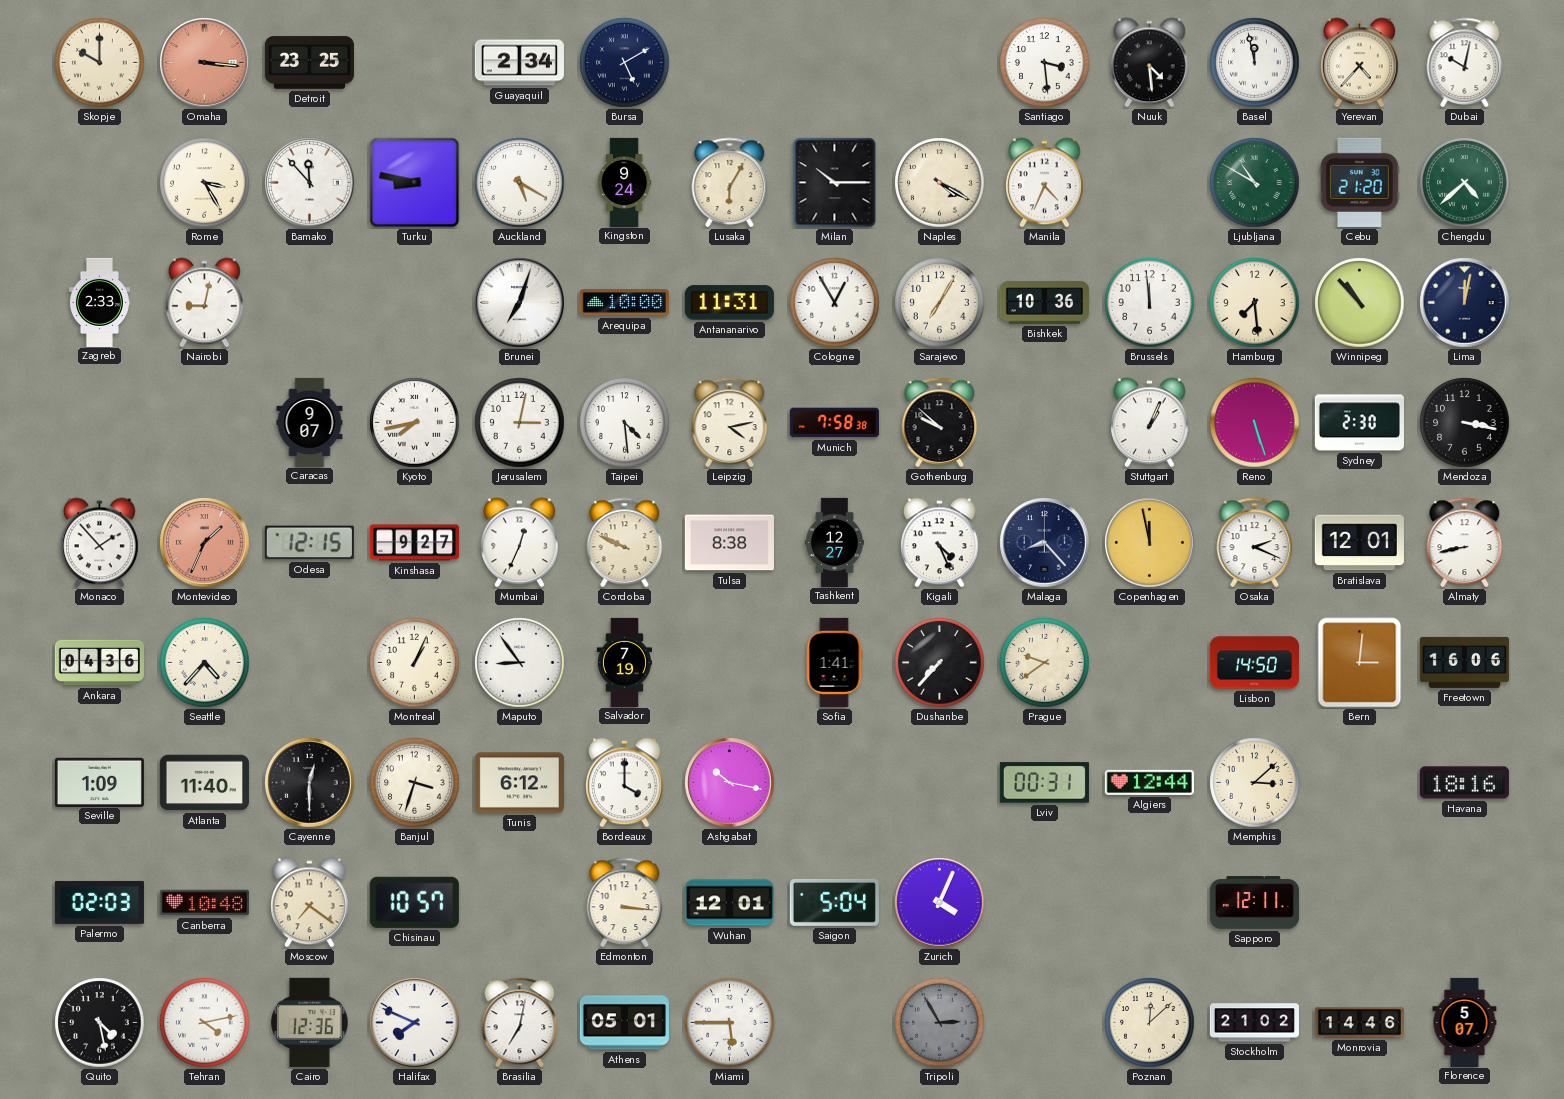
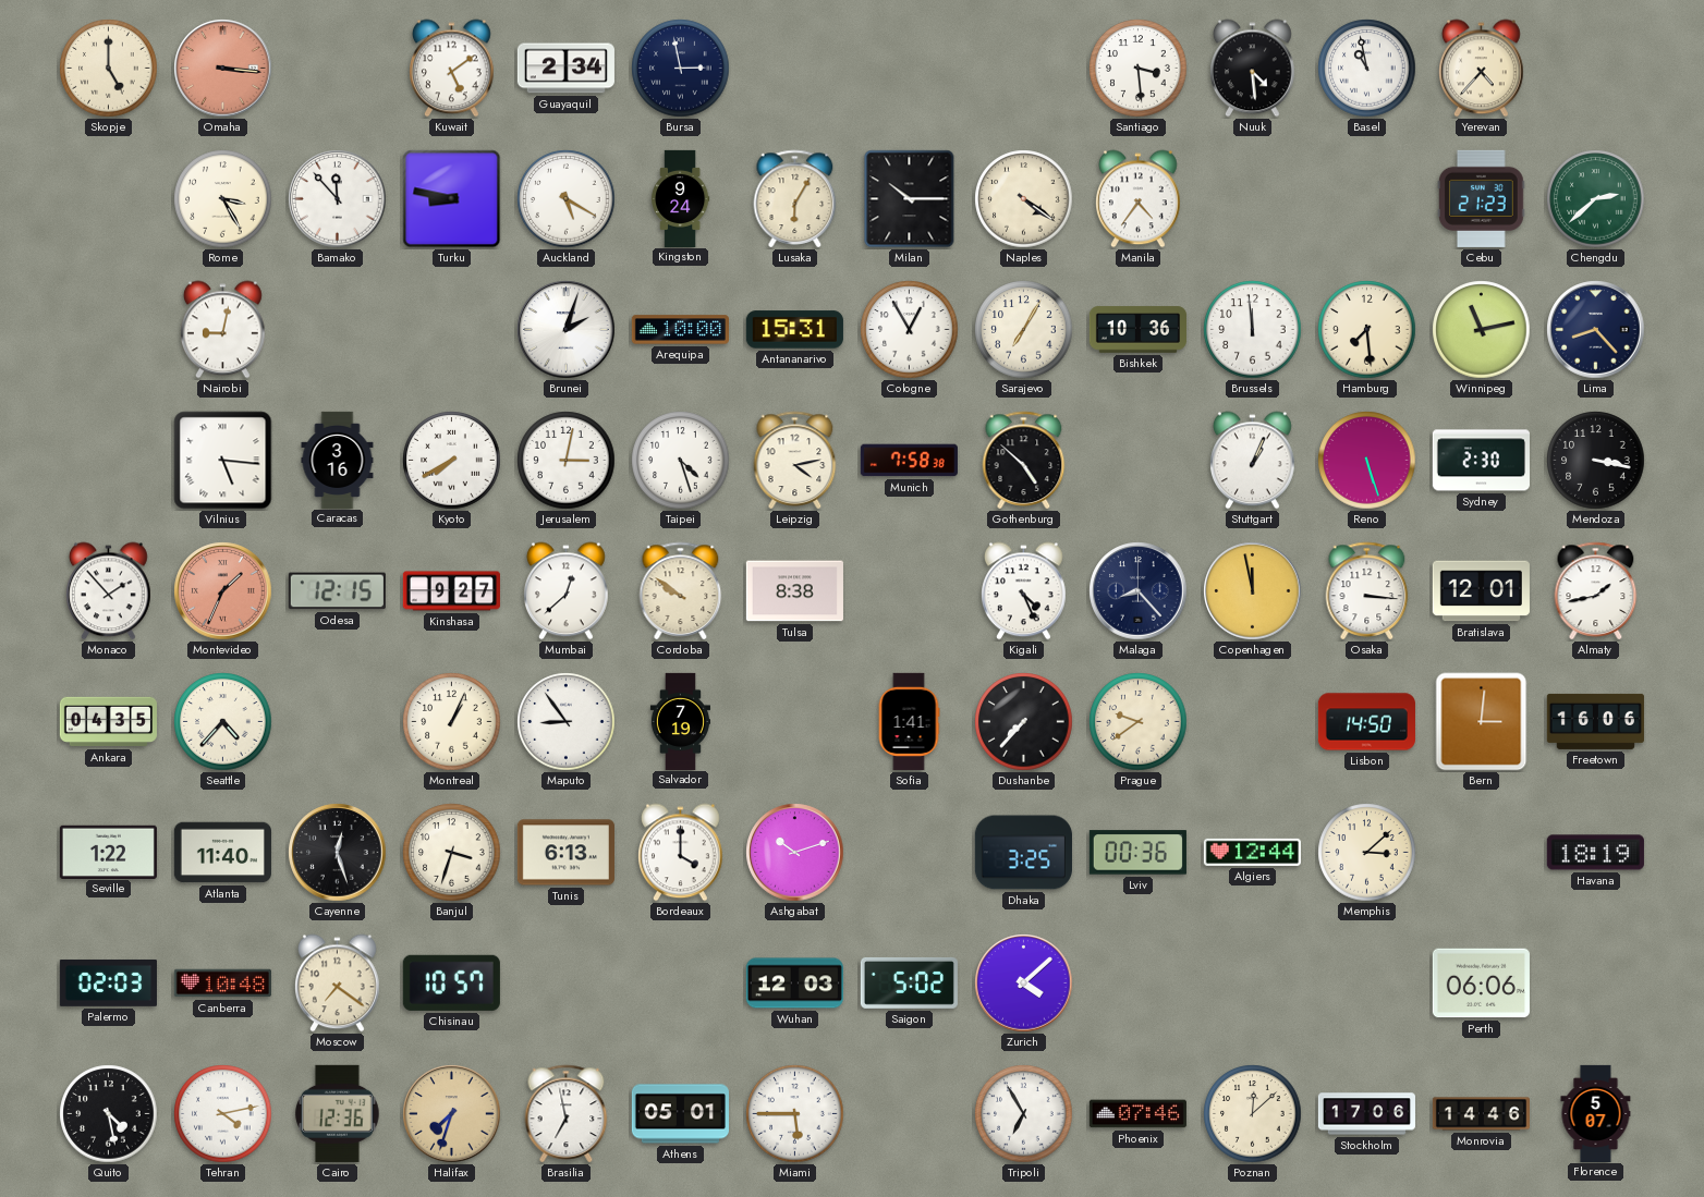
Skopje: 10:00 -> 5:00 (109, 69)
Detroit: 23:25 -> none (309, 63)
Kuwait: none -> 5:09 (452, 69)
Bursa: 5:10 -> 2:58 (681, 69)
Basel: 11:58 -> 10:58 (1367, 69)
Dubai: 10:02 -> none (1465, 62)
Naples: 4:20 -> 4:21 (1024, 199)
Manila: 4:34 -> 4:36 (1139, 199)
Ljubljana: 10:50 -> none (1255, 183)
Cebu: 21:20 -> 21:23 (1482, 198)
Chengdu: 4:38 -> 2:38 (1596, 199)
Zagreb: 2:33 -> none (99, 302)
Brunei: 7:03 -> 2:03 (567, 330)
Antananarivo: 11:31 -> 15:31 (794, 330)
Winnipeg: 10:53 -> 11:13 (1482, 330)
Lima: 12:02 -> 8:23 (1596, 330)
Vilnius: none -> 5:16 (223, 461)
Caracas: 9:07 -> 3:16 (338, 460)
Kyoto: 7:43 -> 7:40 (452, 461)
Taipei: 4:29 -> 4:27 (681, 461)
Gothenburg: 9:52 -> 4:52 (1024, 460)
Mumbai: 12:34 -> 12:38 (567, 591)
Cordoba: 9:49 -> 9:51 (681, 590)
Tashkent: 12:27 -> none (834, 542)
Osaka: 2:19 -> 3:16 (1367, 590)
Almaty: 8:43 -> 1:43 (1596, 590)
Ankara: 04:36 -> 04:35 (108, 722)
Seville: 1:09 -> 1:22 (108, 852)
Cayenne: 12:30 -> 12:27 (338, 853)
Tunis: 6:12 -> 6:13 (565, 853)
Ashgabat: 10:17 -> 10:12 (795, 853)
Dhaka: none -> 3:25 (1023, 853)
Lviv: 00:31 -> 00:36 (1137, 853)
Havana: 18:16 -> 18:19 (1595, 853)
Edmonton: 3:16 -> none (625, 902)
Wuhan: 12:01 -> 12:03 (794, 984)
Saigon: 5:04 -> 5:02 (909, 982)
Zurich: 4:04 -> 4:08 (1024, 984)
Sapporo: 12:11 -> none (1254, 903)
Perth: none -> 06:06 (1481, 984)
Halifax: 7:49 -> 7:33 (452, 1114)
Halifax dial: white -> champagne (452, 1114)
Brasilia: 7:02 -> 6:58 (567, 1113)
Tripoli: 2:55 -> 6:55 (1024, 1114)
Tripoli dial: grey -> white (1024, 1114)
Phoenix: none -> 07:46 (1137, 1114)
Stockholm: 21:02 -> 17:06 (1366, 1114)
